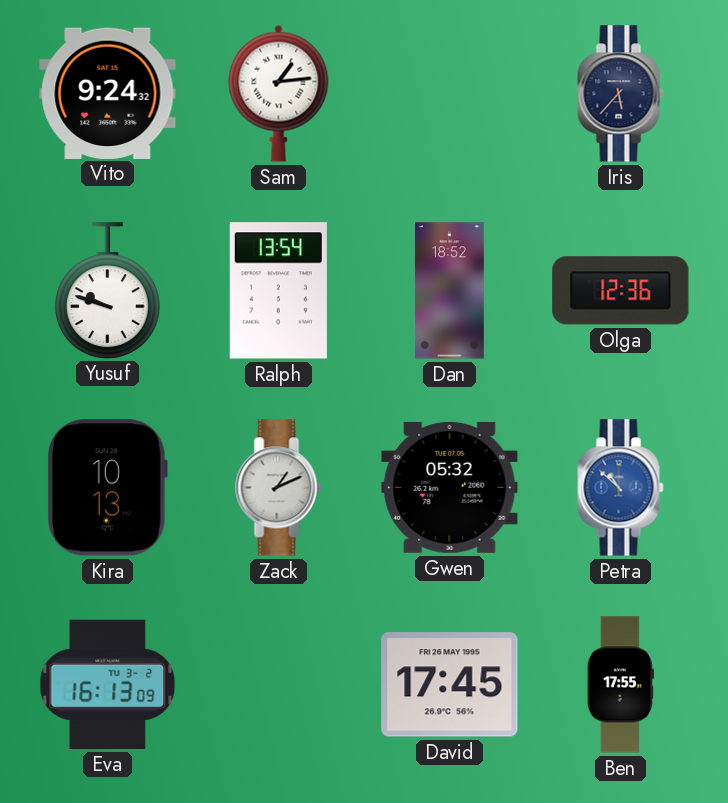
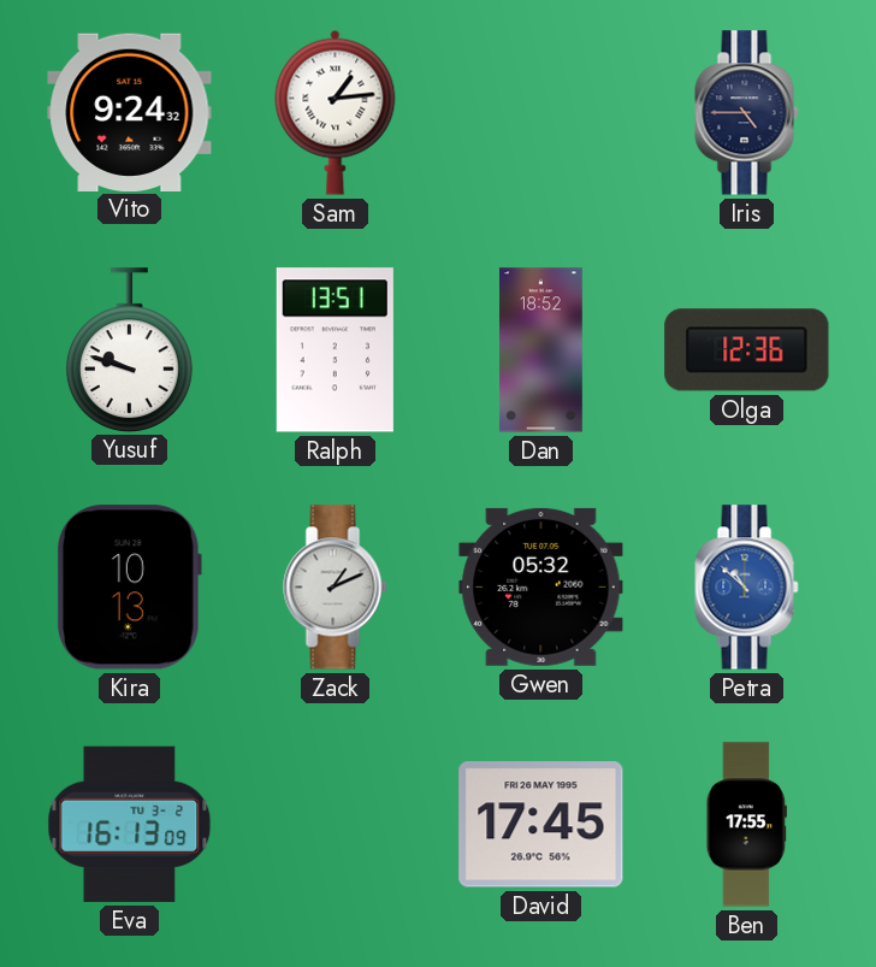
Iris: 5:37 -> 4:45 (747, 113)
Ralph: 13:54 -> 13:51 (335, 350)
